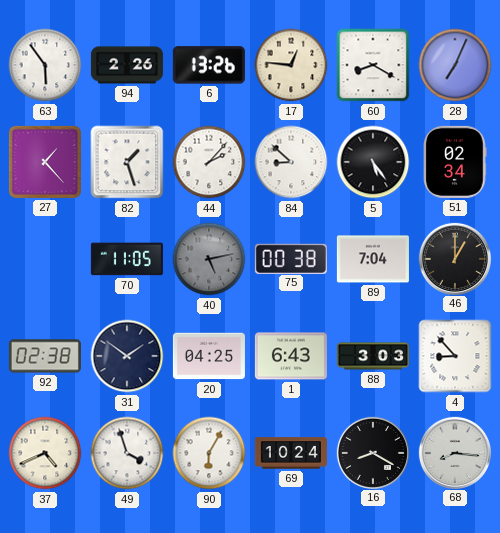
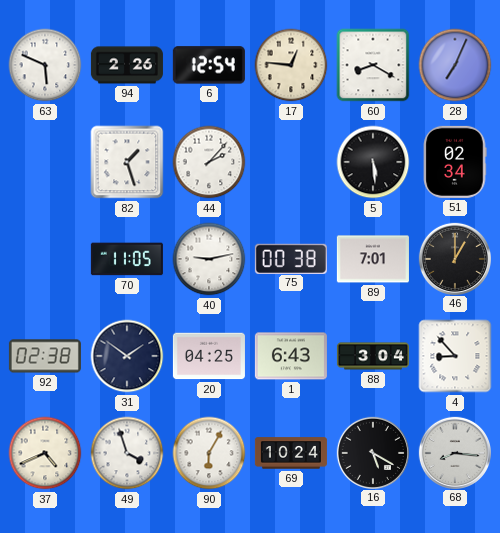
63: 5:54 -> 5:49 (45, 65)
6: 13:26 -> 12:54 (209, 65)
27: 1:23 -> none (45, 162)
84: 8:52 -> none (291, 162)
5: 5:24 -> 5:29 (373, 162)
40: 5:13 -> 9:13 (209, 259)
40 dial: grey -> white (209, 259)
89: 7:04 -> 7:01 (373, 259)
88: 3:03 -> 3:04 (373, 356)
16: 8:20 -> 5:20 (372, 452)
